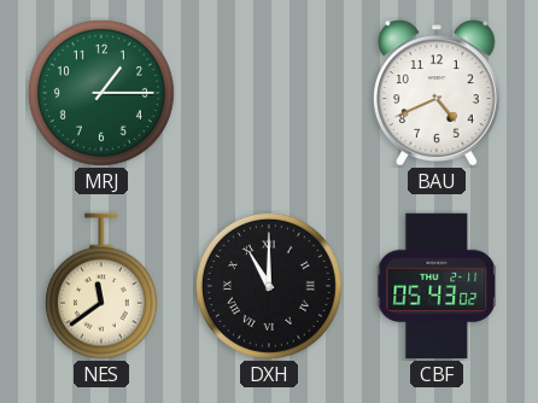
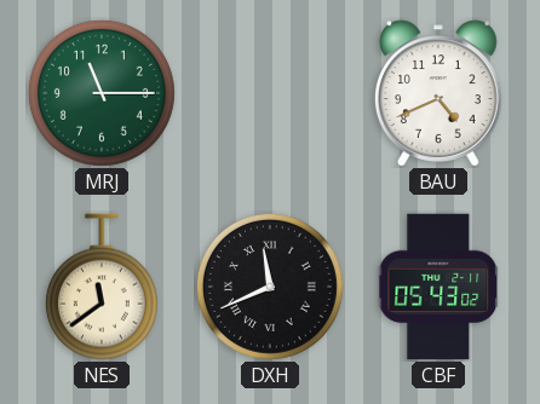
MRJ: 1:15 -> 11:15 (102, 93)
DXH: 11:00 -> 11:41 (270, 287)
